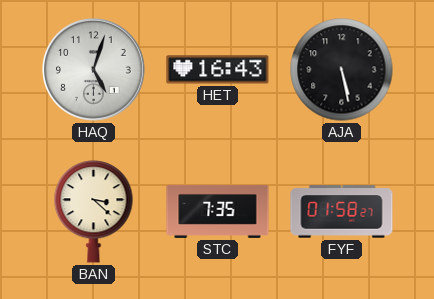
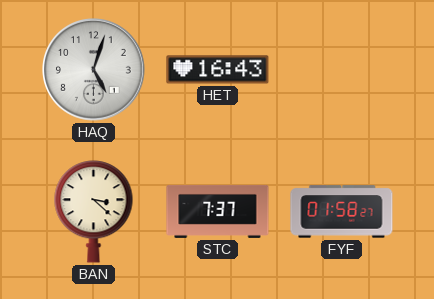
AJA: 5:28 -> none (342, 70)
STC: 7:35 -> 7:37 (218, 211)
